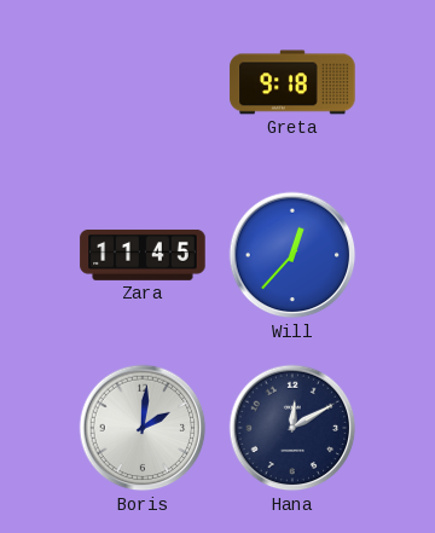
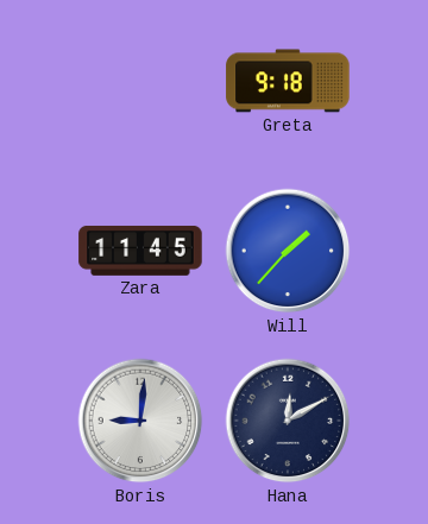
Will: 12:37 -> 1:37 (288, 251)
Boris: 2:01 -> 9:01 (140, 421)
